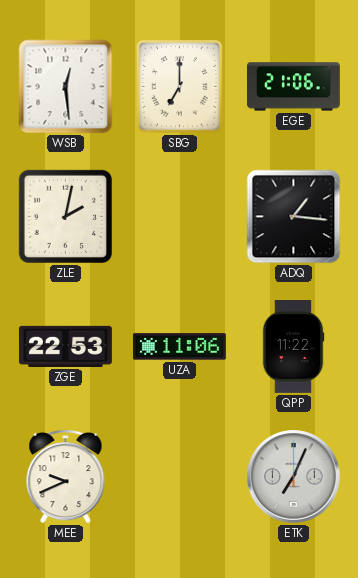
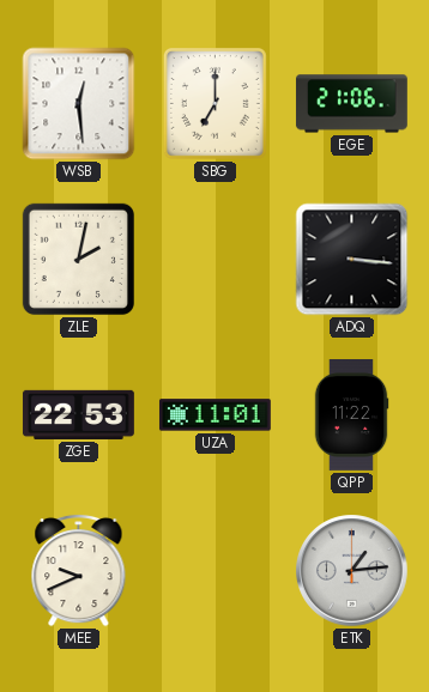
ADQ: 1:16 -> 3:16 (352, 260)
UZA: 11:06 -> 11:01 (214, 415)
ETK: 7:04 -> 1:14 (352, 571)
